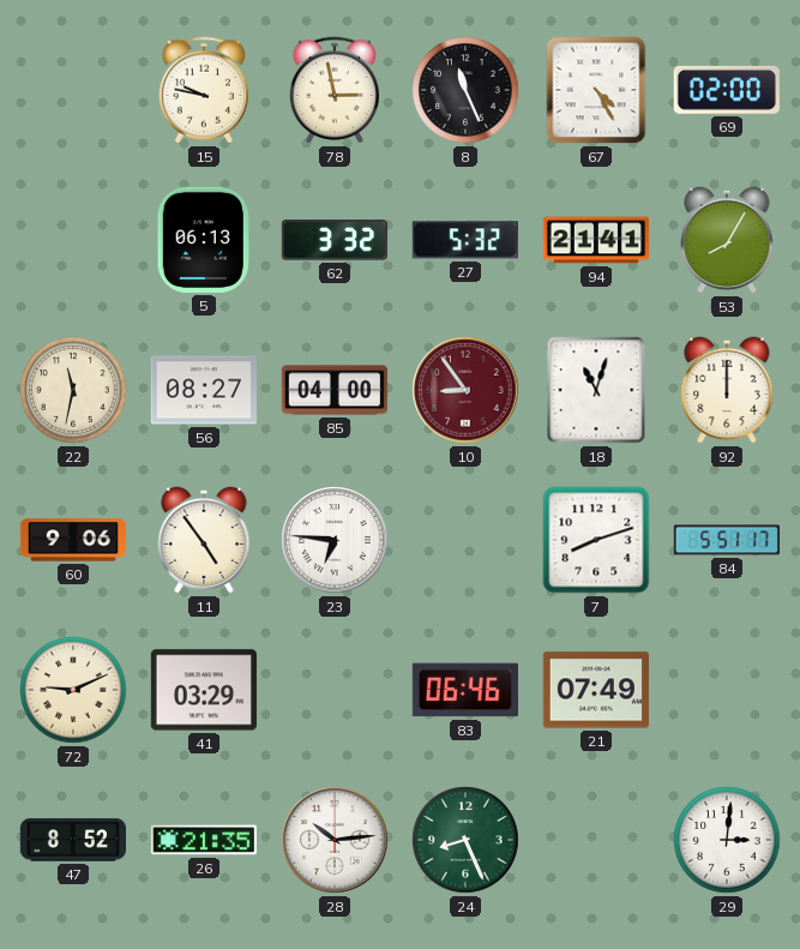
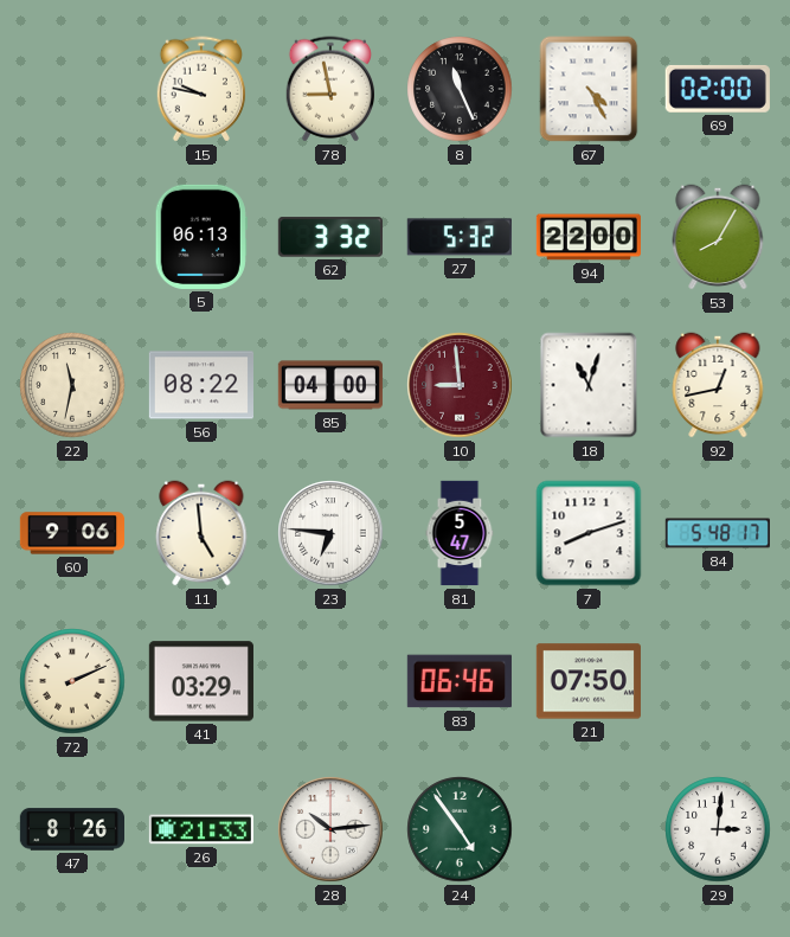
78: 2:58 -> 8:58 (329, 89)
94: 21:41 -> 22:00 (587, 237)
56: 08:27 -> 08:22 (200, 385)
10: 8:54 -> 8:59 (460, 385)
92: 12:00 -> 12:43 (718, 385)
11: 4:54 -> 4:59 (201, 533)
81: none -> 5:47 (460, 533)
84: 5:51 -> 5:48 (717, 533)
72: 9:11 -> 2:11 (72, 681)
21: 07:49 -> 07:50 (589, 681)
47: 8:52 -> 8:26 (71, 829)
26: 21:35 -> 21:33 (201, 829)
24: 8:26 -> 4:54 (460, 829)
